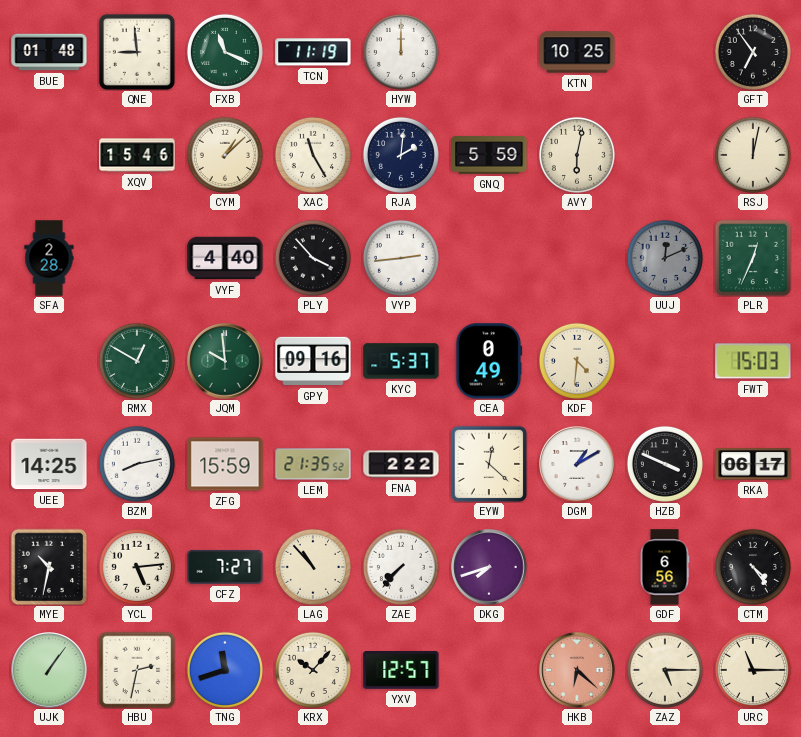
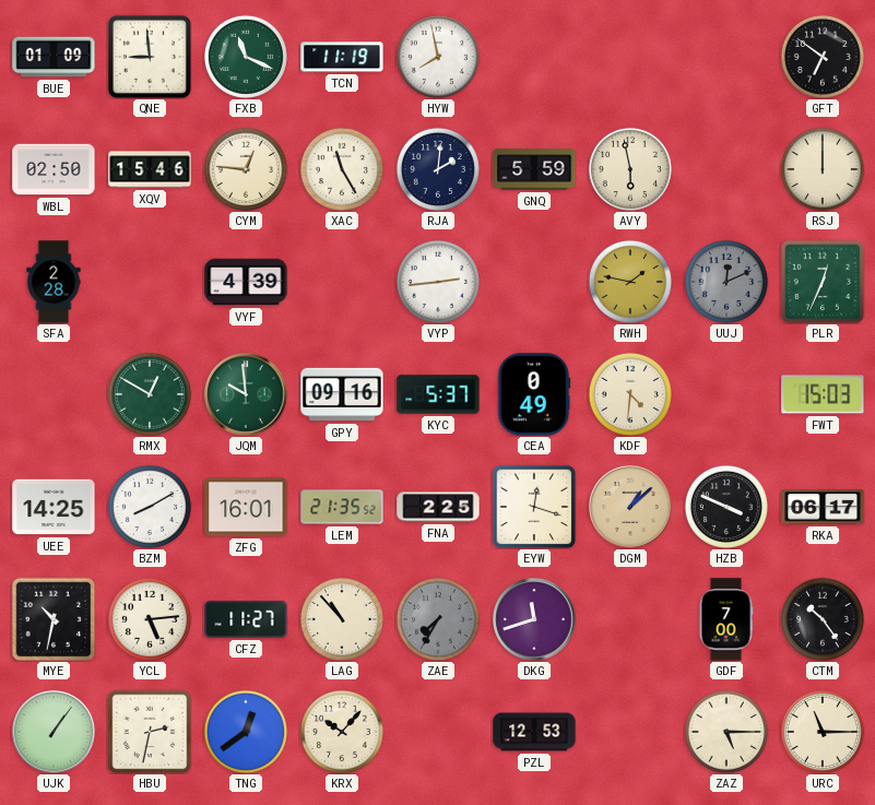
BUE: 01:48 -> 01:09 (54, 57)
HYW: 12:00 -> 7:58 (438, 57)
KTN: 10:25 -> none (577, 52)
GFT: 6:54 -> 6:51 (823, 57)
WBL: none -> 02:50 (54, 169)
CYM: 1:08 -> 12:46 (246, 169)
AVY: 6:02 -> 5:58 (630, 169)
RSJ: 12:02 -> 12:00 (823, 169)
VYF: 4:40 -> 4:39 (246, 282)
PLY: 3:53 -> none (313, 258)
RWH: none -> 1:47 (630, 282)
BZM: 8:13 -> 8:10 (150, 507)
ZFG: 15:59 -> 16:01 (246, 507)
FNA: 2:22 -> 2:25 (438, 507)
EYW: 12:22 -> 12:18 (534, 507)
DGM: 1:10 -> 1:08 (630, 507)
DGM dial: white -> champagne (630, 507)
CFZ: 7:27 -> 11:27 (246, 619)
ZAE: 7:37 -> 7:35 (438, 619)
ZAE dial: white -> grey (438, 619)
DKG: 7:42 -> 11:42 (534, 619)
GDF: 6:56 -> 7:00 (726, 619)
CTM: 4:24 -> 10:24 (823, 619)
TNG: 11:42 -> 12:39 (246, 732)
YXV: 12:57 -> none (401, 671)
PZL: none -> 12:53 (534, 732)
HKB: 6:22 -> none (577, 670)
